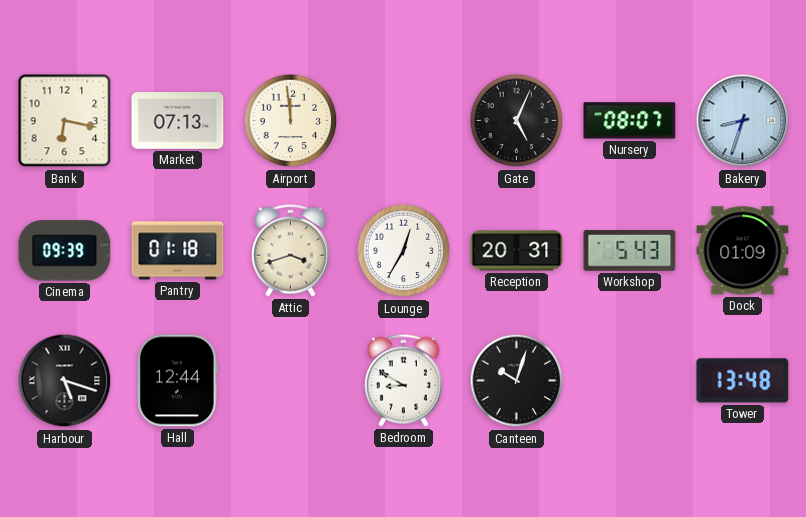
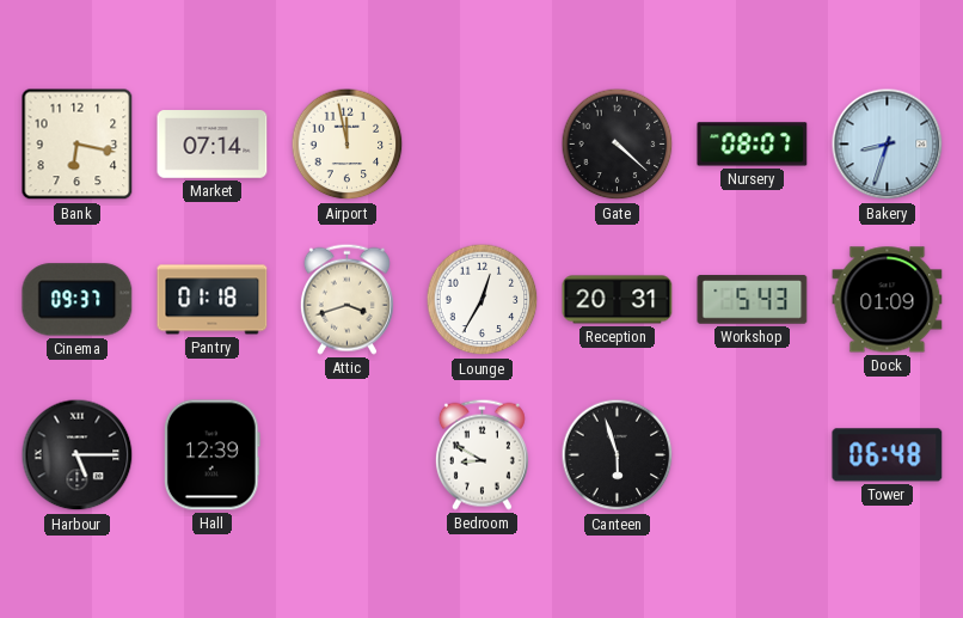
Market: 07:13 -> 07:14 (213, 145)
Airport: 11:59 -> 11:58 (348, 145)
Gate: 5:04 -> 4:22 (618, 145)
Cinema: 09:39 -> 09:37 (78, 300)
Harbour: 5:18 -> 5:15 (78, 455)
Hall: 12:44 -> 12:39 (211, 455)
Canteen: 10:03 -> 5:57 (618, 455)
Tower: 13:48 -> 06:48 (888, 455)
